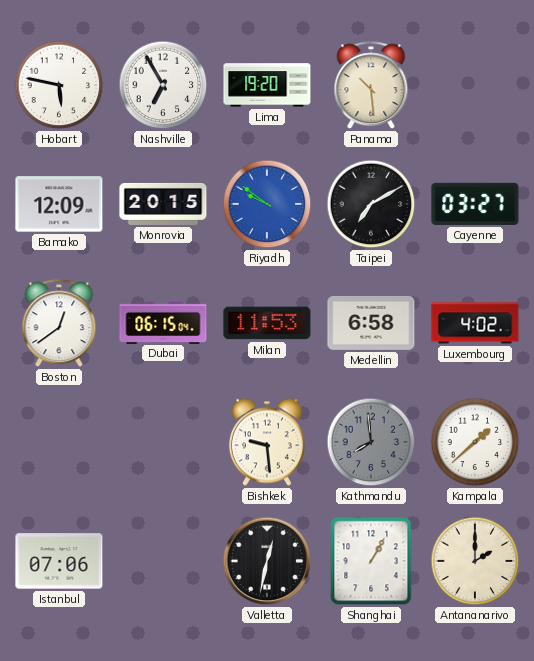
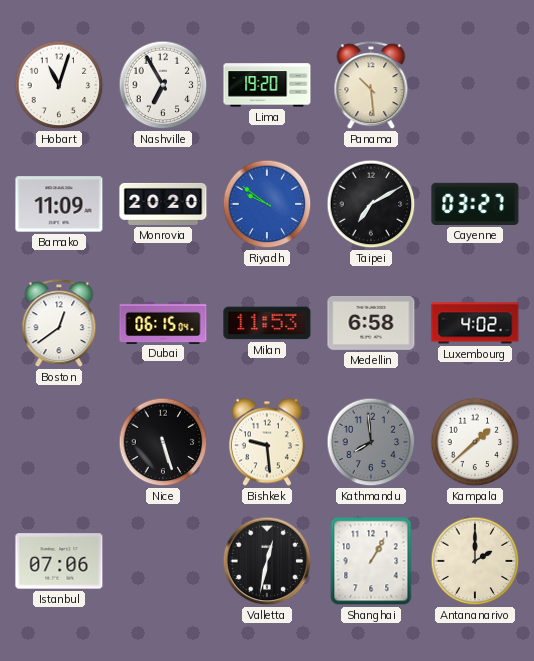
Hobart: 5:47 -> 11:03 (59, 85)
Bamako: 12:09 -> 11:09 (59, 204)
Monrovia: 20:15 -> 20:20 (163, 204)
Nice: none -> 5:27 (163, 442)
